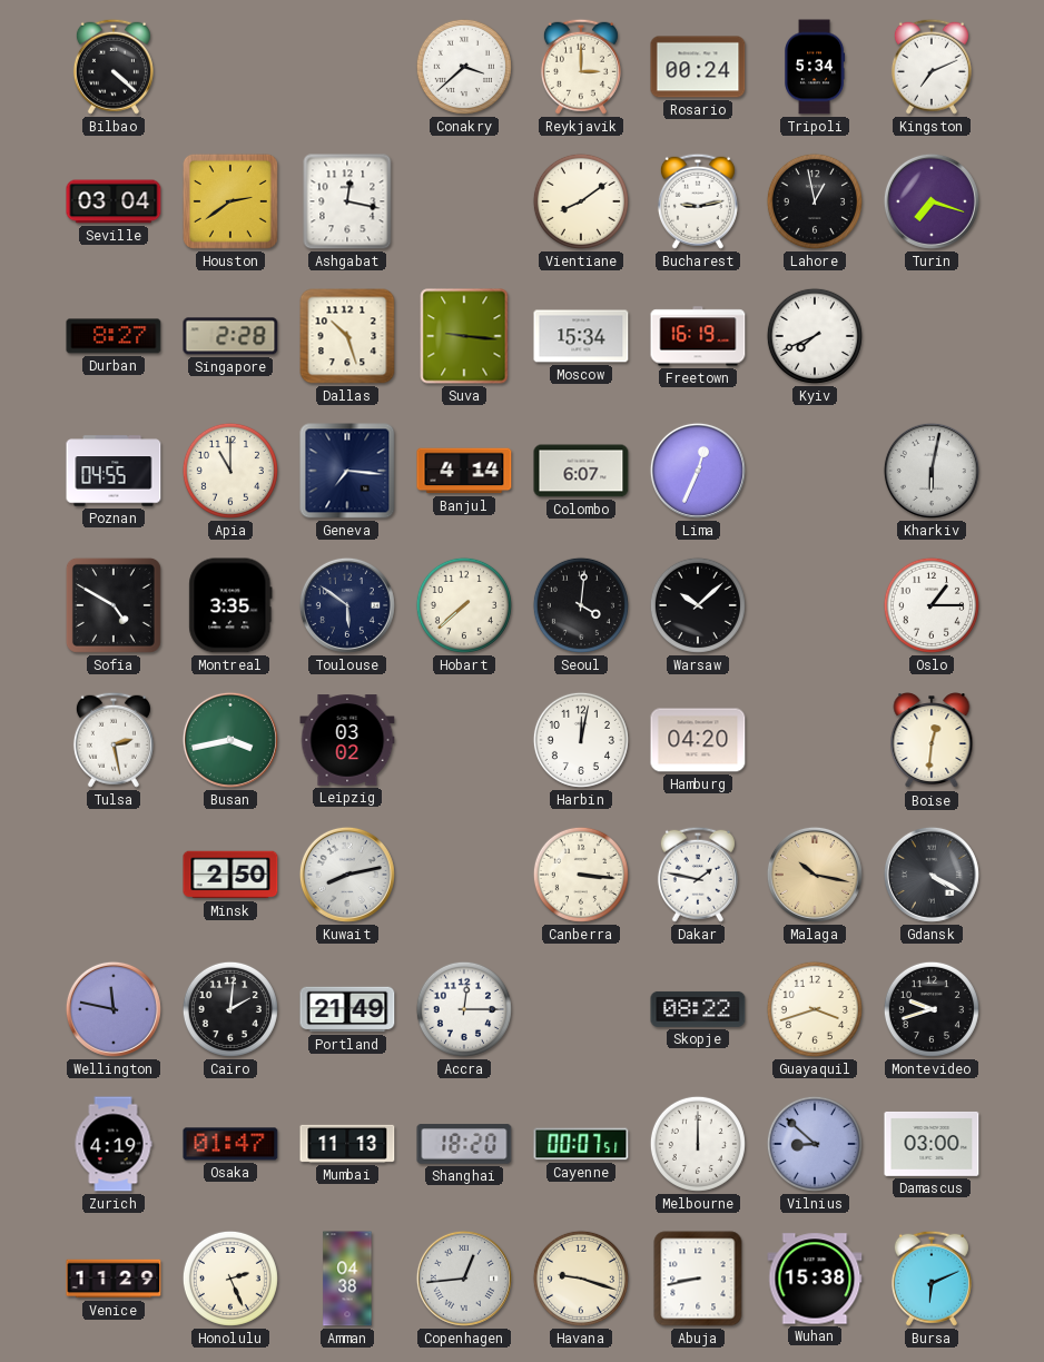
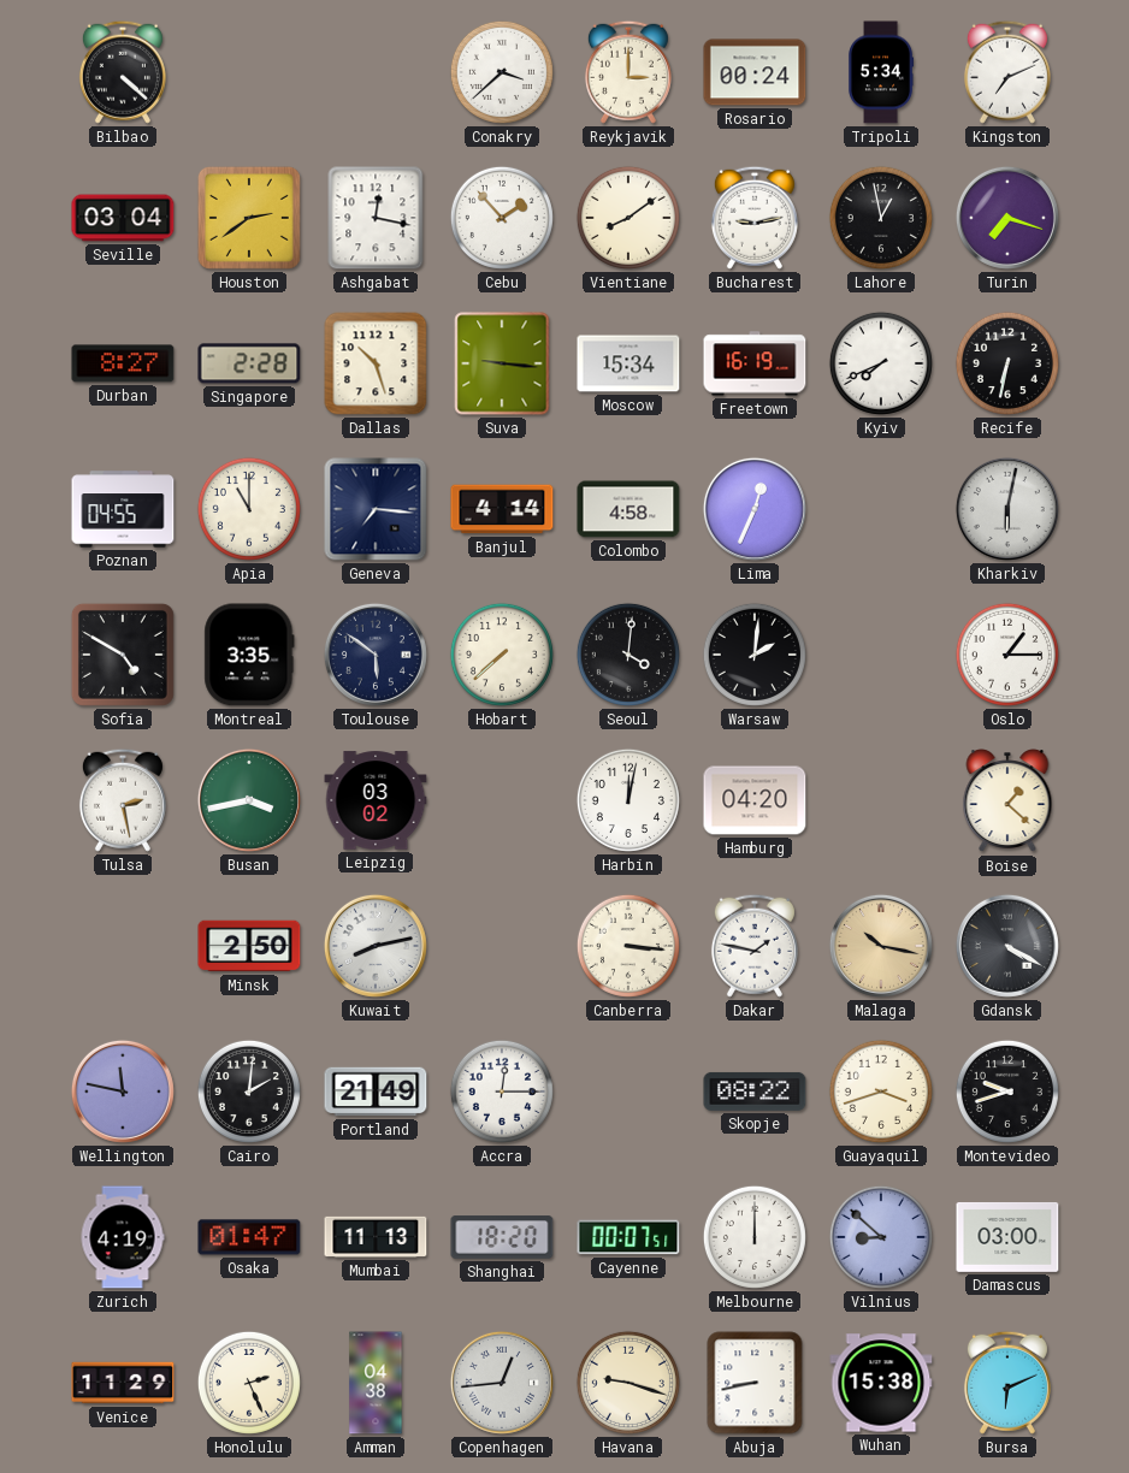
Cebu: none -> 1:53 (502, 218)
Recife: none -> 6:32 (1007, 363)
Colombo: 6:07 -> 4:58 (628, 509)
Warsaw: 10:08 -> 2:01 (755, 655)
Boise: 12:31 -> 1:22 (1007, 801)
